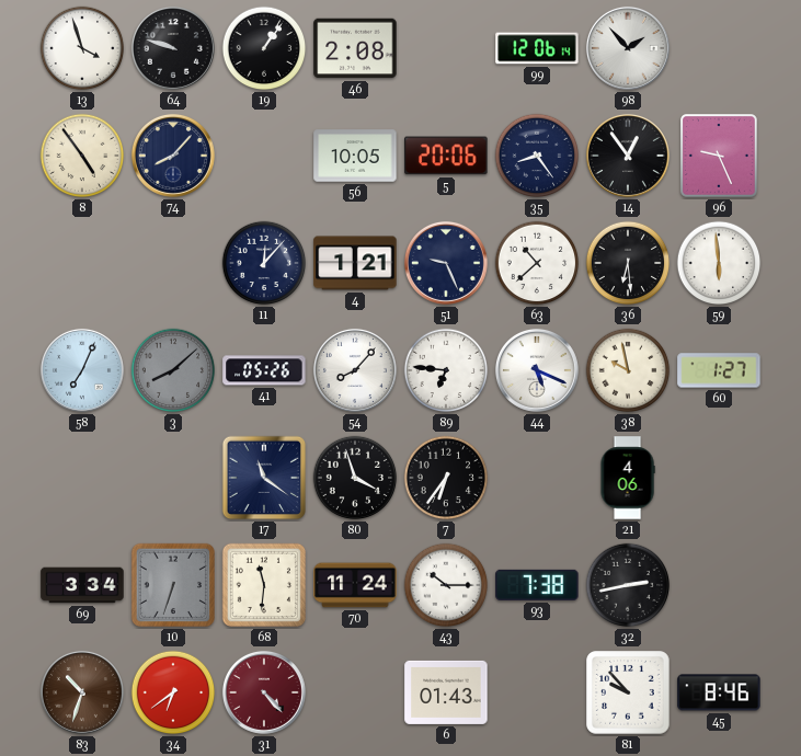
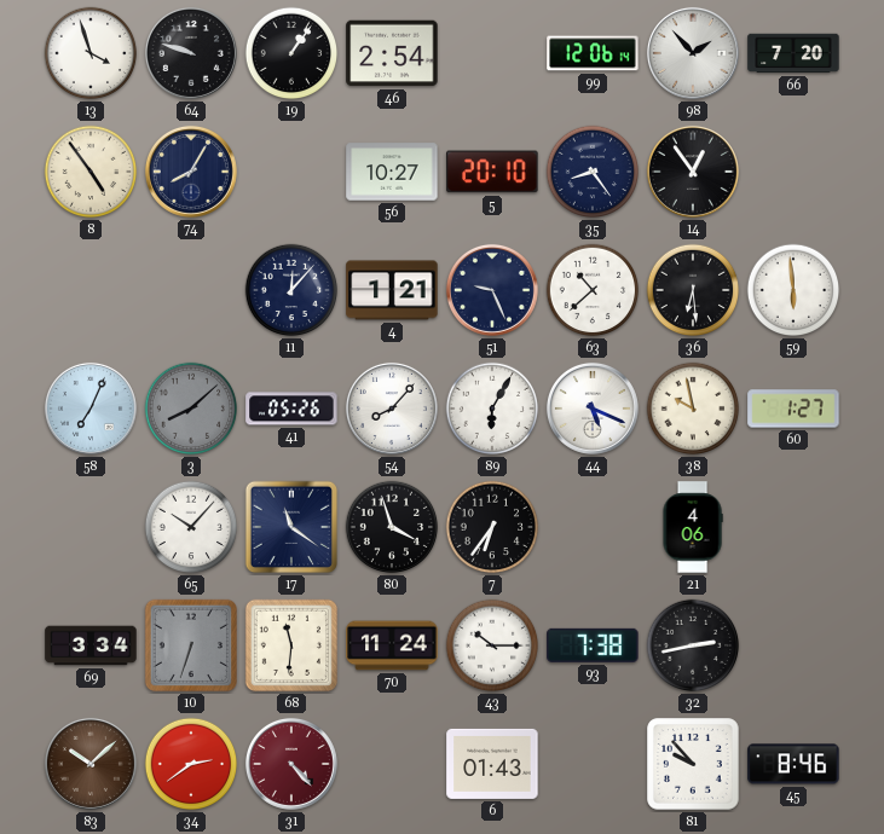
46: 2:08 -> 2:54 (392, 53)
66: none -> 7:20 (793, 53)
74: 8:07 -> 8:05 (191, 172)
56: 10:05 -> 10:27 (392, 172)
5: 20:06 -> 20:10 (492, 172)
96: 9:26 -> none (720, 157)
89: 6:46 -> 6:05 (492, 409)
65: none -> 10:07 (191, 527)
83: 10:33 -> 10:08 (91, 764)
34: 6:39 -> 2:39 (191, 764)
